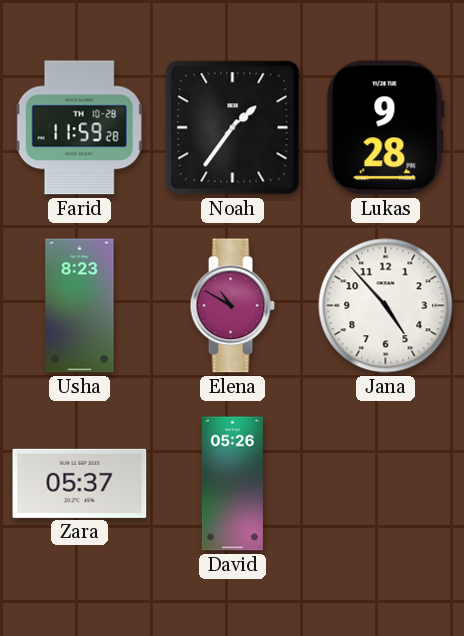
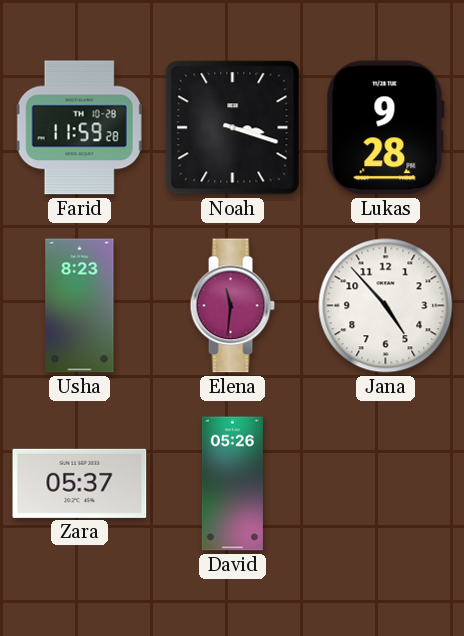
Noah: 1:36 -> 3:18 (233, 128)
Elena: 10:50 -> 11:31 (232, 306)
